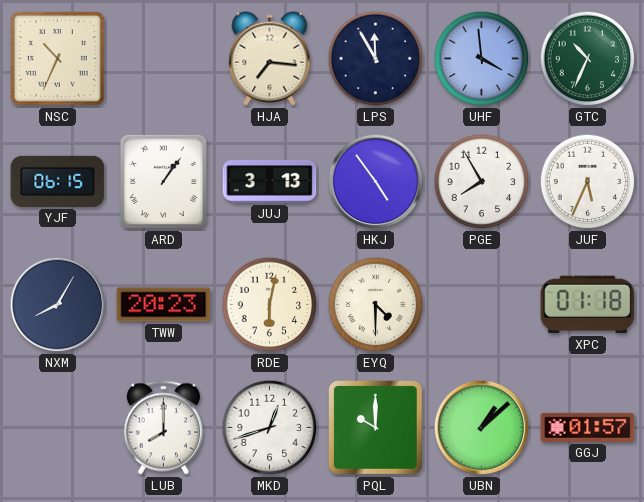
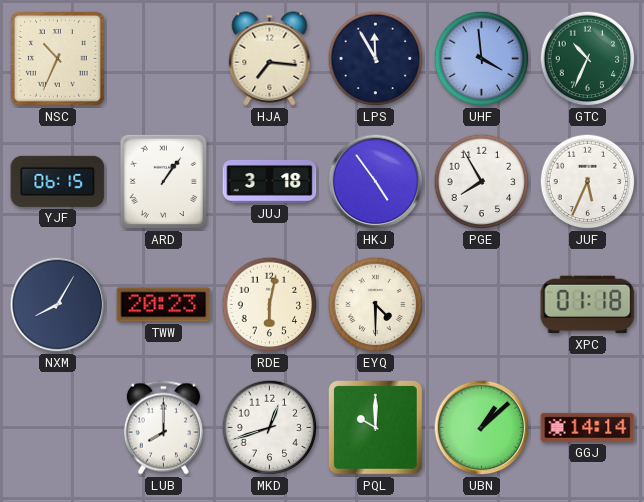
JUJ: 3:13 -> 3:18 (270, 182)
GGJ: 01:57 -> 14:14 (588, 427)
